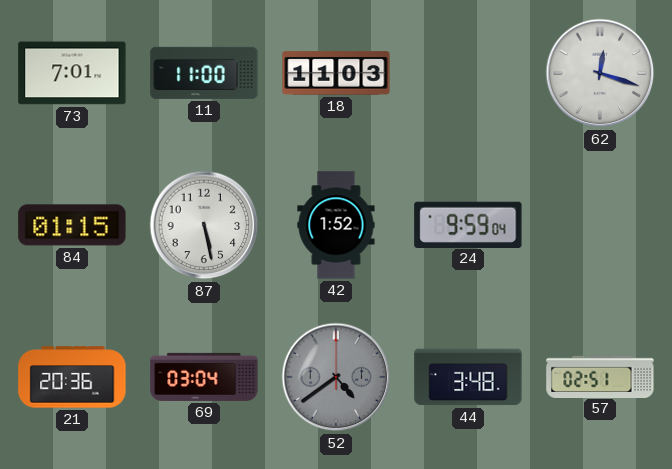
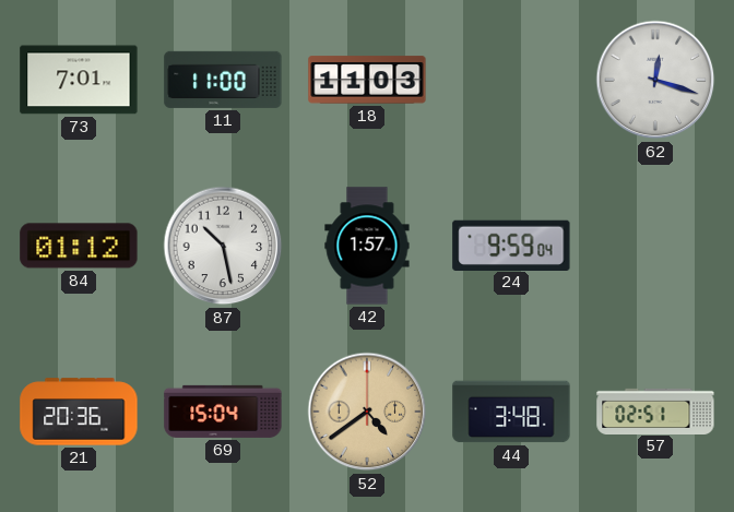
84: 01:15 -> 01:12 (79, 246)
87: 5:28 -> 10:28 (223, 246)
42: 1:52 -> 1:57 (367, 246)
69: 03:04 -> 15:04 (223, 412)
52 dial: grey -> champagne (367, 412)
